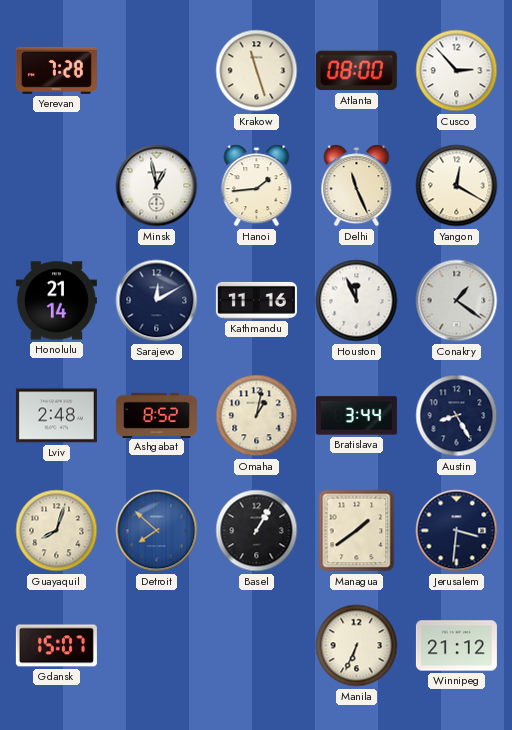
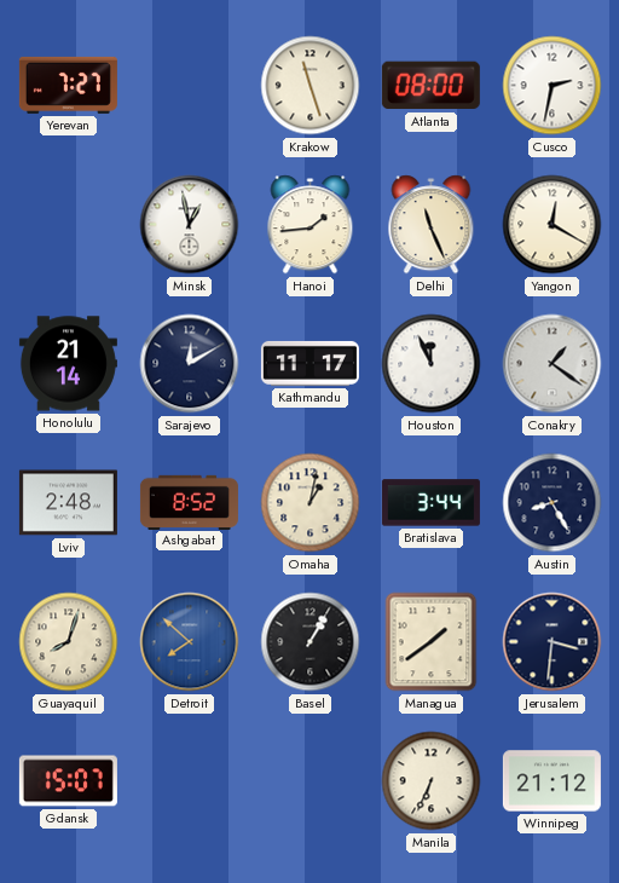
Yerevan: 7:28 -> 7:27 (68, 85)
Cusco: 2:53 -> 2:32 (553, 86)
Kathmandu: 11:16 -> 11:17 (309, 363)
